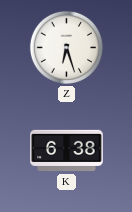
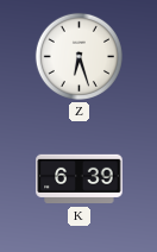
K: 6:38 -> 6:39 (80, 179)
